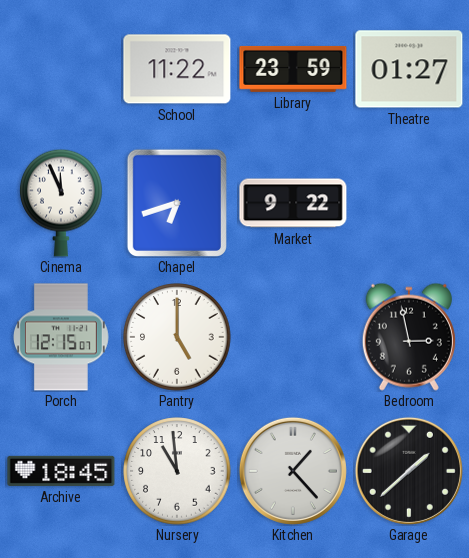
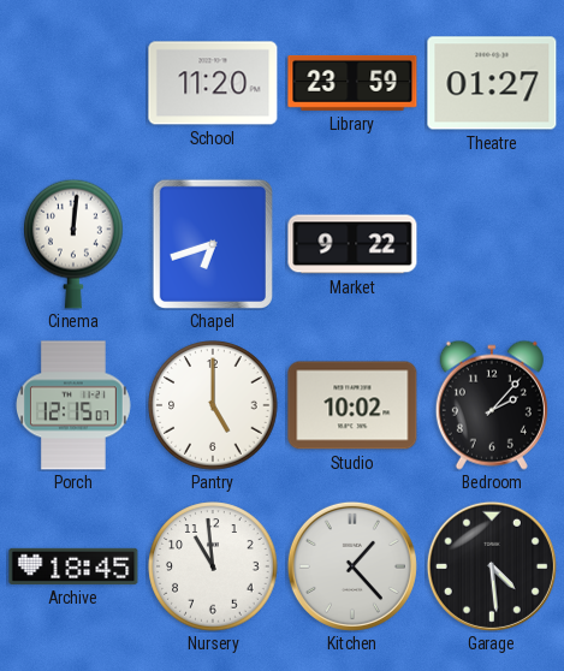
School: 11:22 -> 11:20 (213, 83)
Cinema: 11:56 -> 12:01 (75, 244)
Studio: none -> 10:02 (352, 405)
Bedroom: 2:58 -> 2:07 (492, 405)
Garage: 1:38 -> 4:29 (492, 566)
